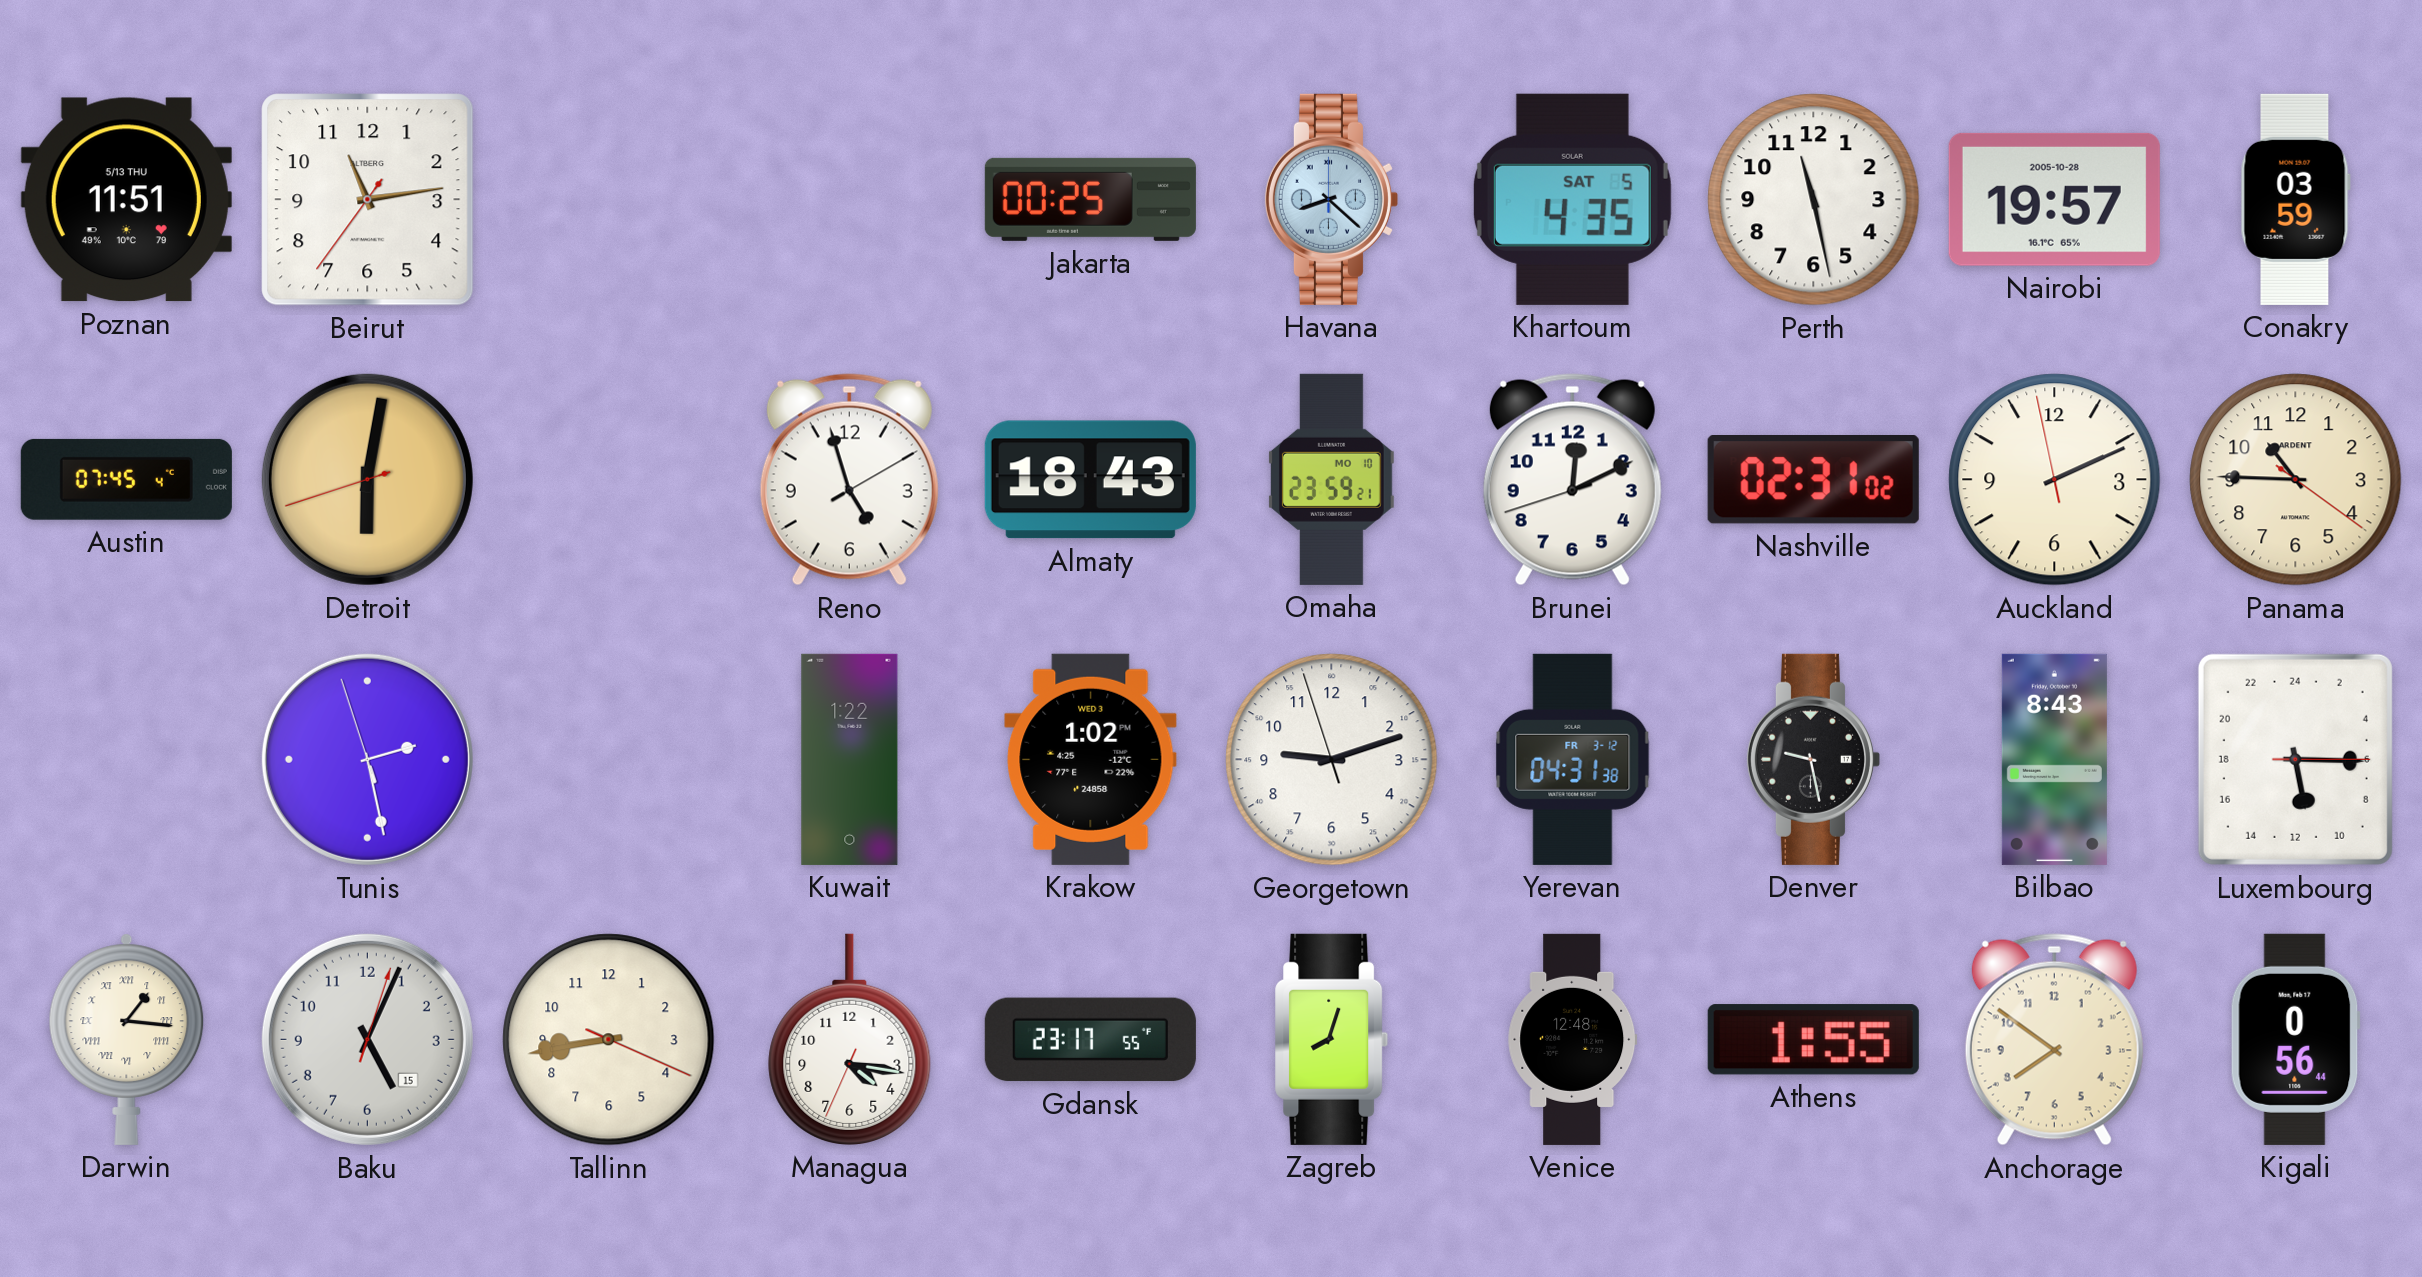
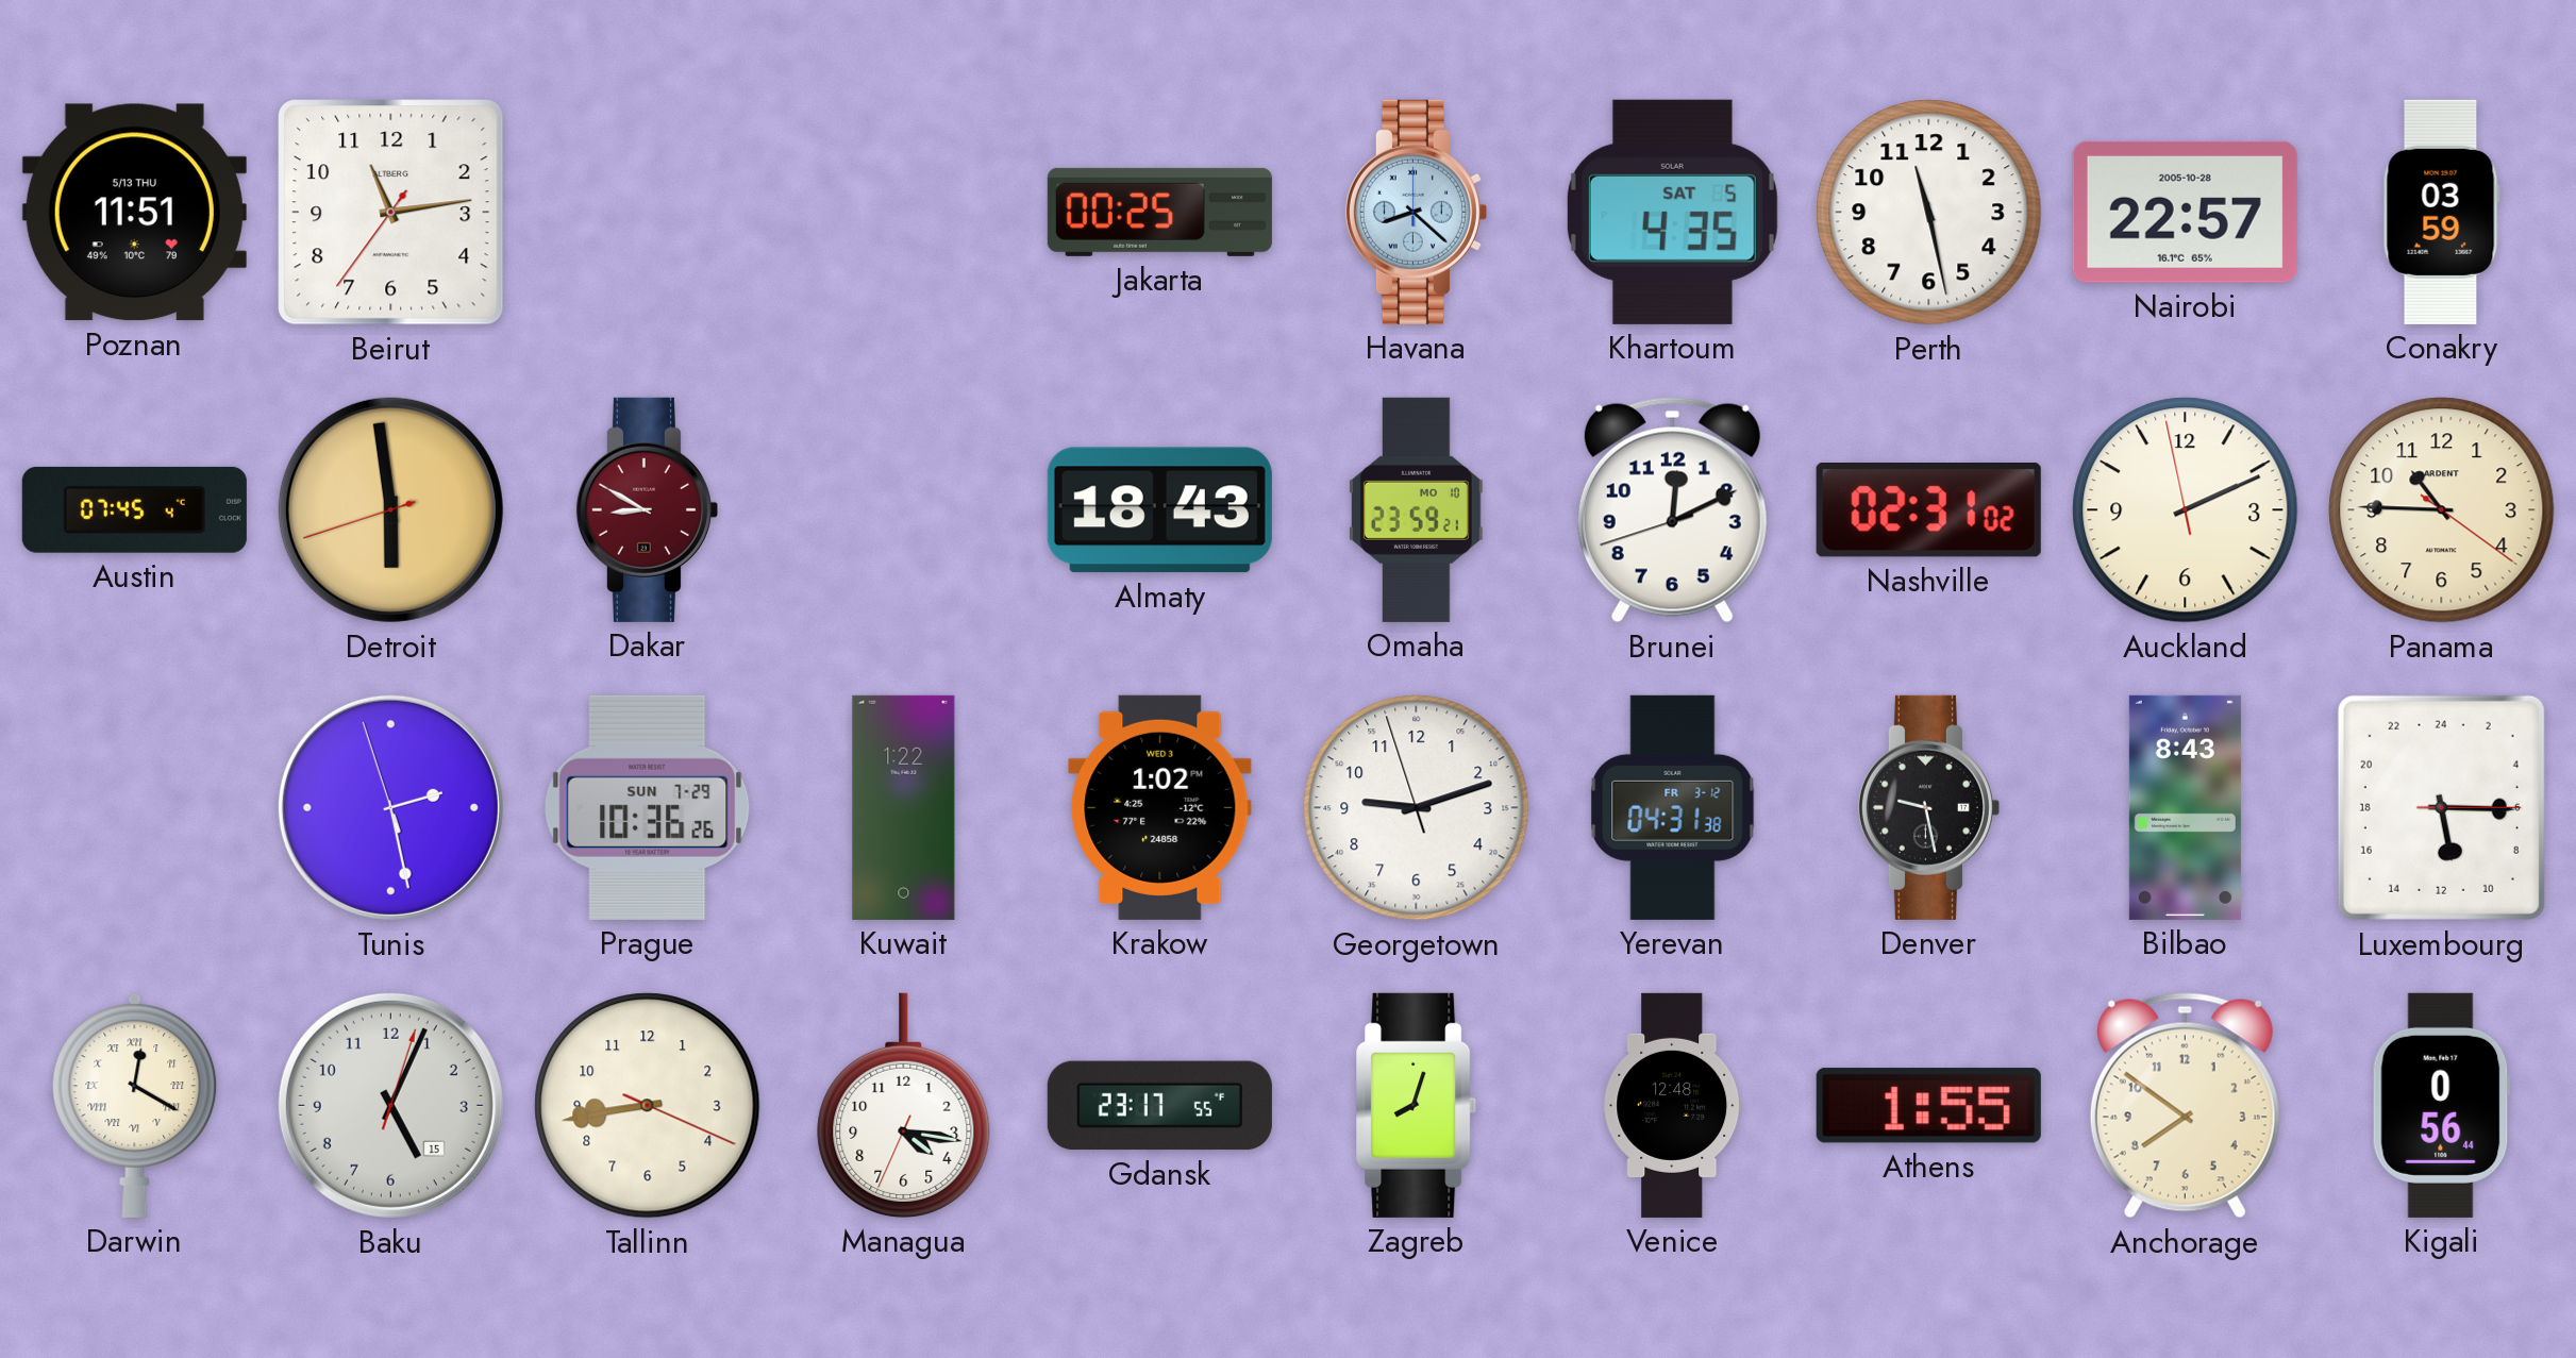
Nairobi: 19:57 -> 22:57 (2185, 212)
Detroit: 6:01 -> 5:58 (390, 509)
Dakar: none -> 8:50 (647, 509)
Reno: 4:57 -> none (849, 480)
Prague: none -> 10:36 (648, 807)
Darwin: 1:16 -> 12:20 (135, 1105)
